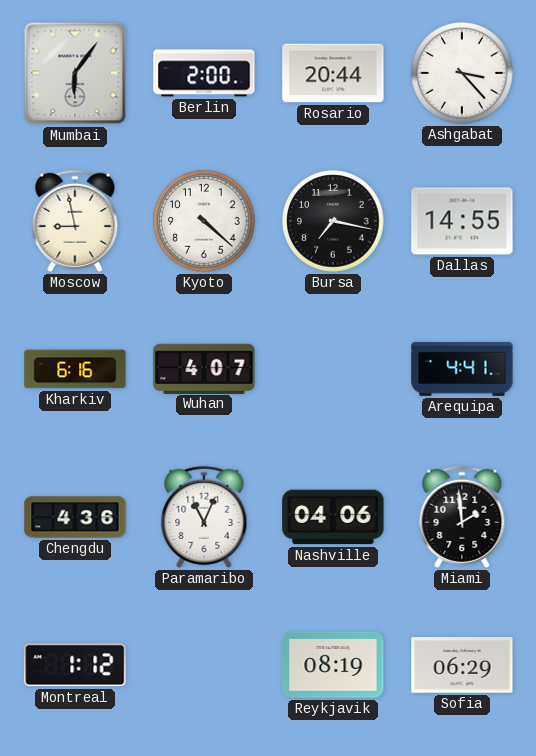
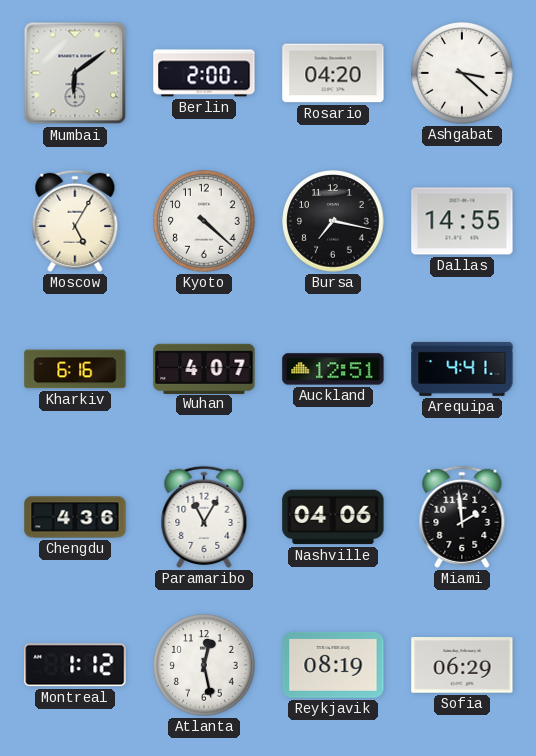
Mumbai: 6:06 -> 6:09 (75, 73)
Rosario: 20:44 -> 04:20 (333, 73)
Ashgabat: 3:23 -> 3:22 (462, 73)
Moscow: 8:58 -> 5:05 (75, 221)
Auckland: none -> 12:51 (333, 369)
Paramaribo: 11:04 -> 11:05 (204, 517)
Atlanta: none -> 12:28 (204, 665)
